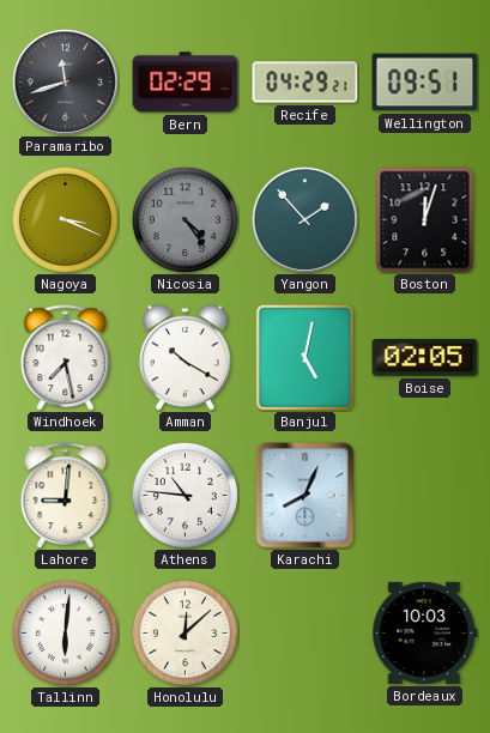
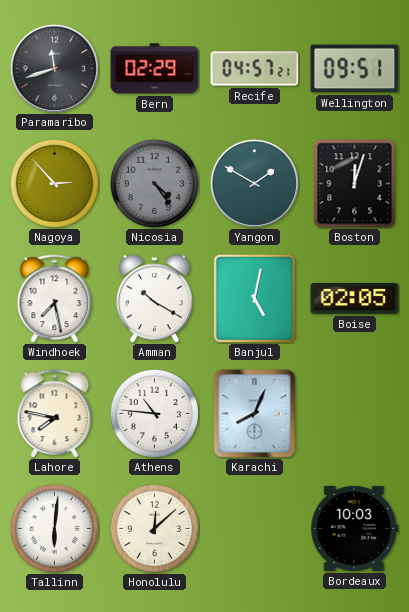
Recife: 04:29 -> 04:57 (255, 69)
Nagoya: 3:19 -> 2:53 (54, 183)
Yangon: 1:53 -> 1:50 (254, 183)
Lahore: 9:01 -> 7:47 (55, 414)
